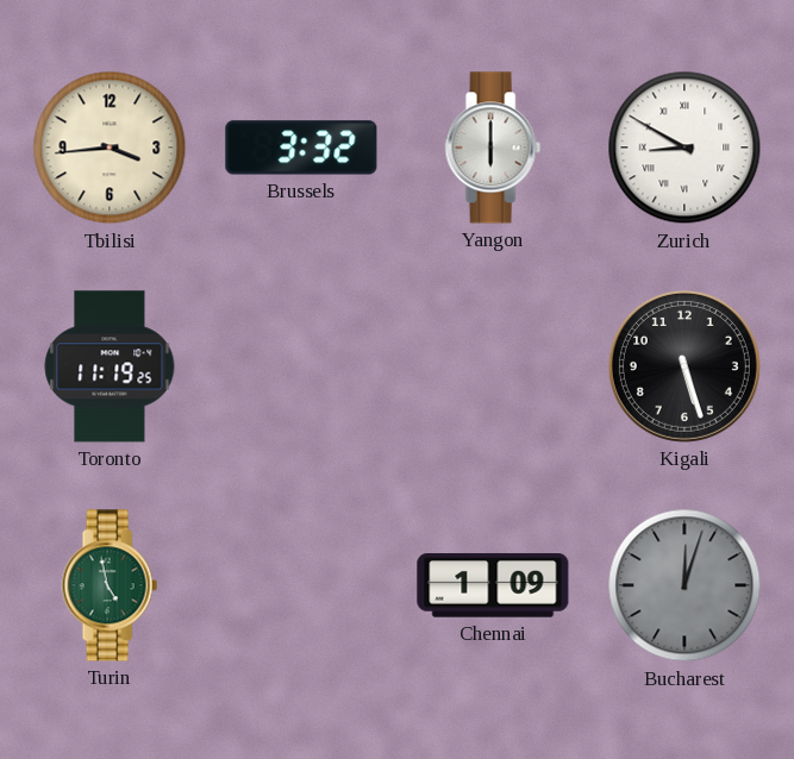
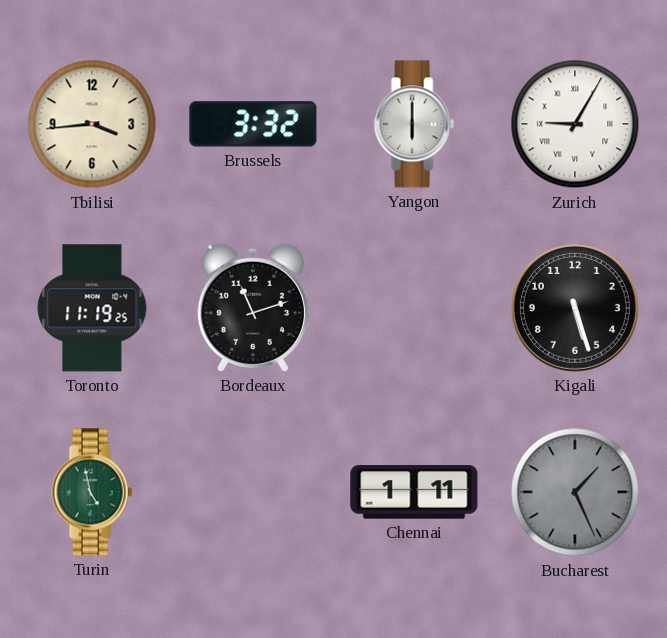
Zurich: 8:50 -> 9:05 (575, 124)
Bordeaux: none -> 11:12 (253, 308)
Chennai: 1:09 -> 1:11 (414, 492)
Bucharest: 12:03 -> 1:26 (575, 492)
